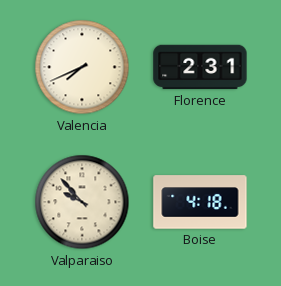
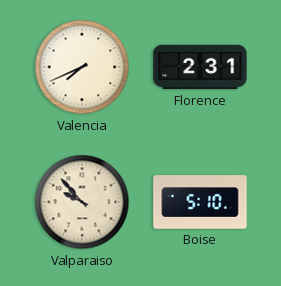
Boise: 4:18 -> 5:10 (200, 202)
